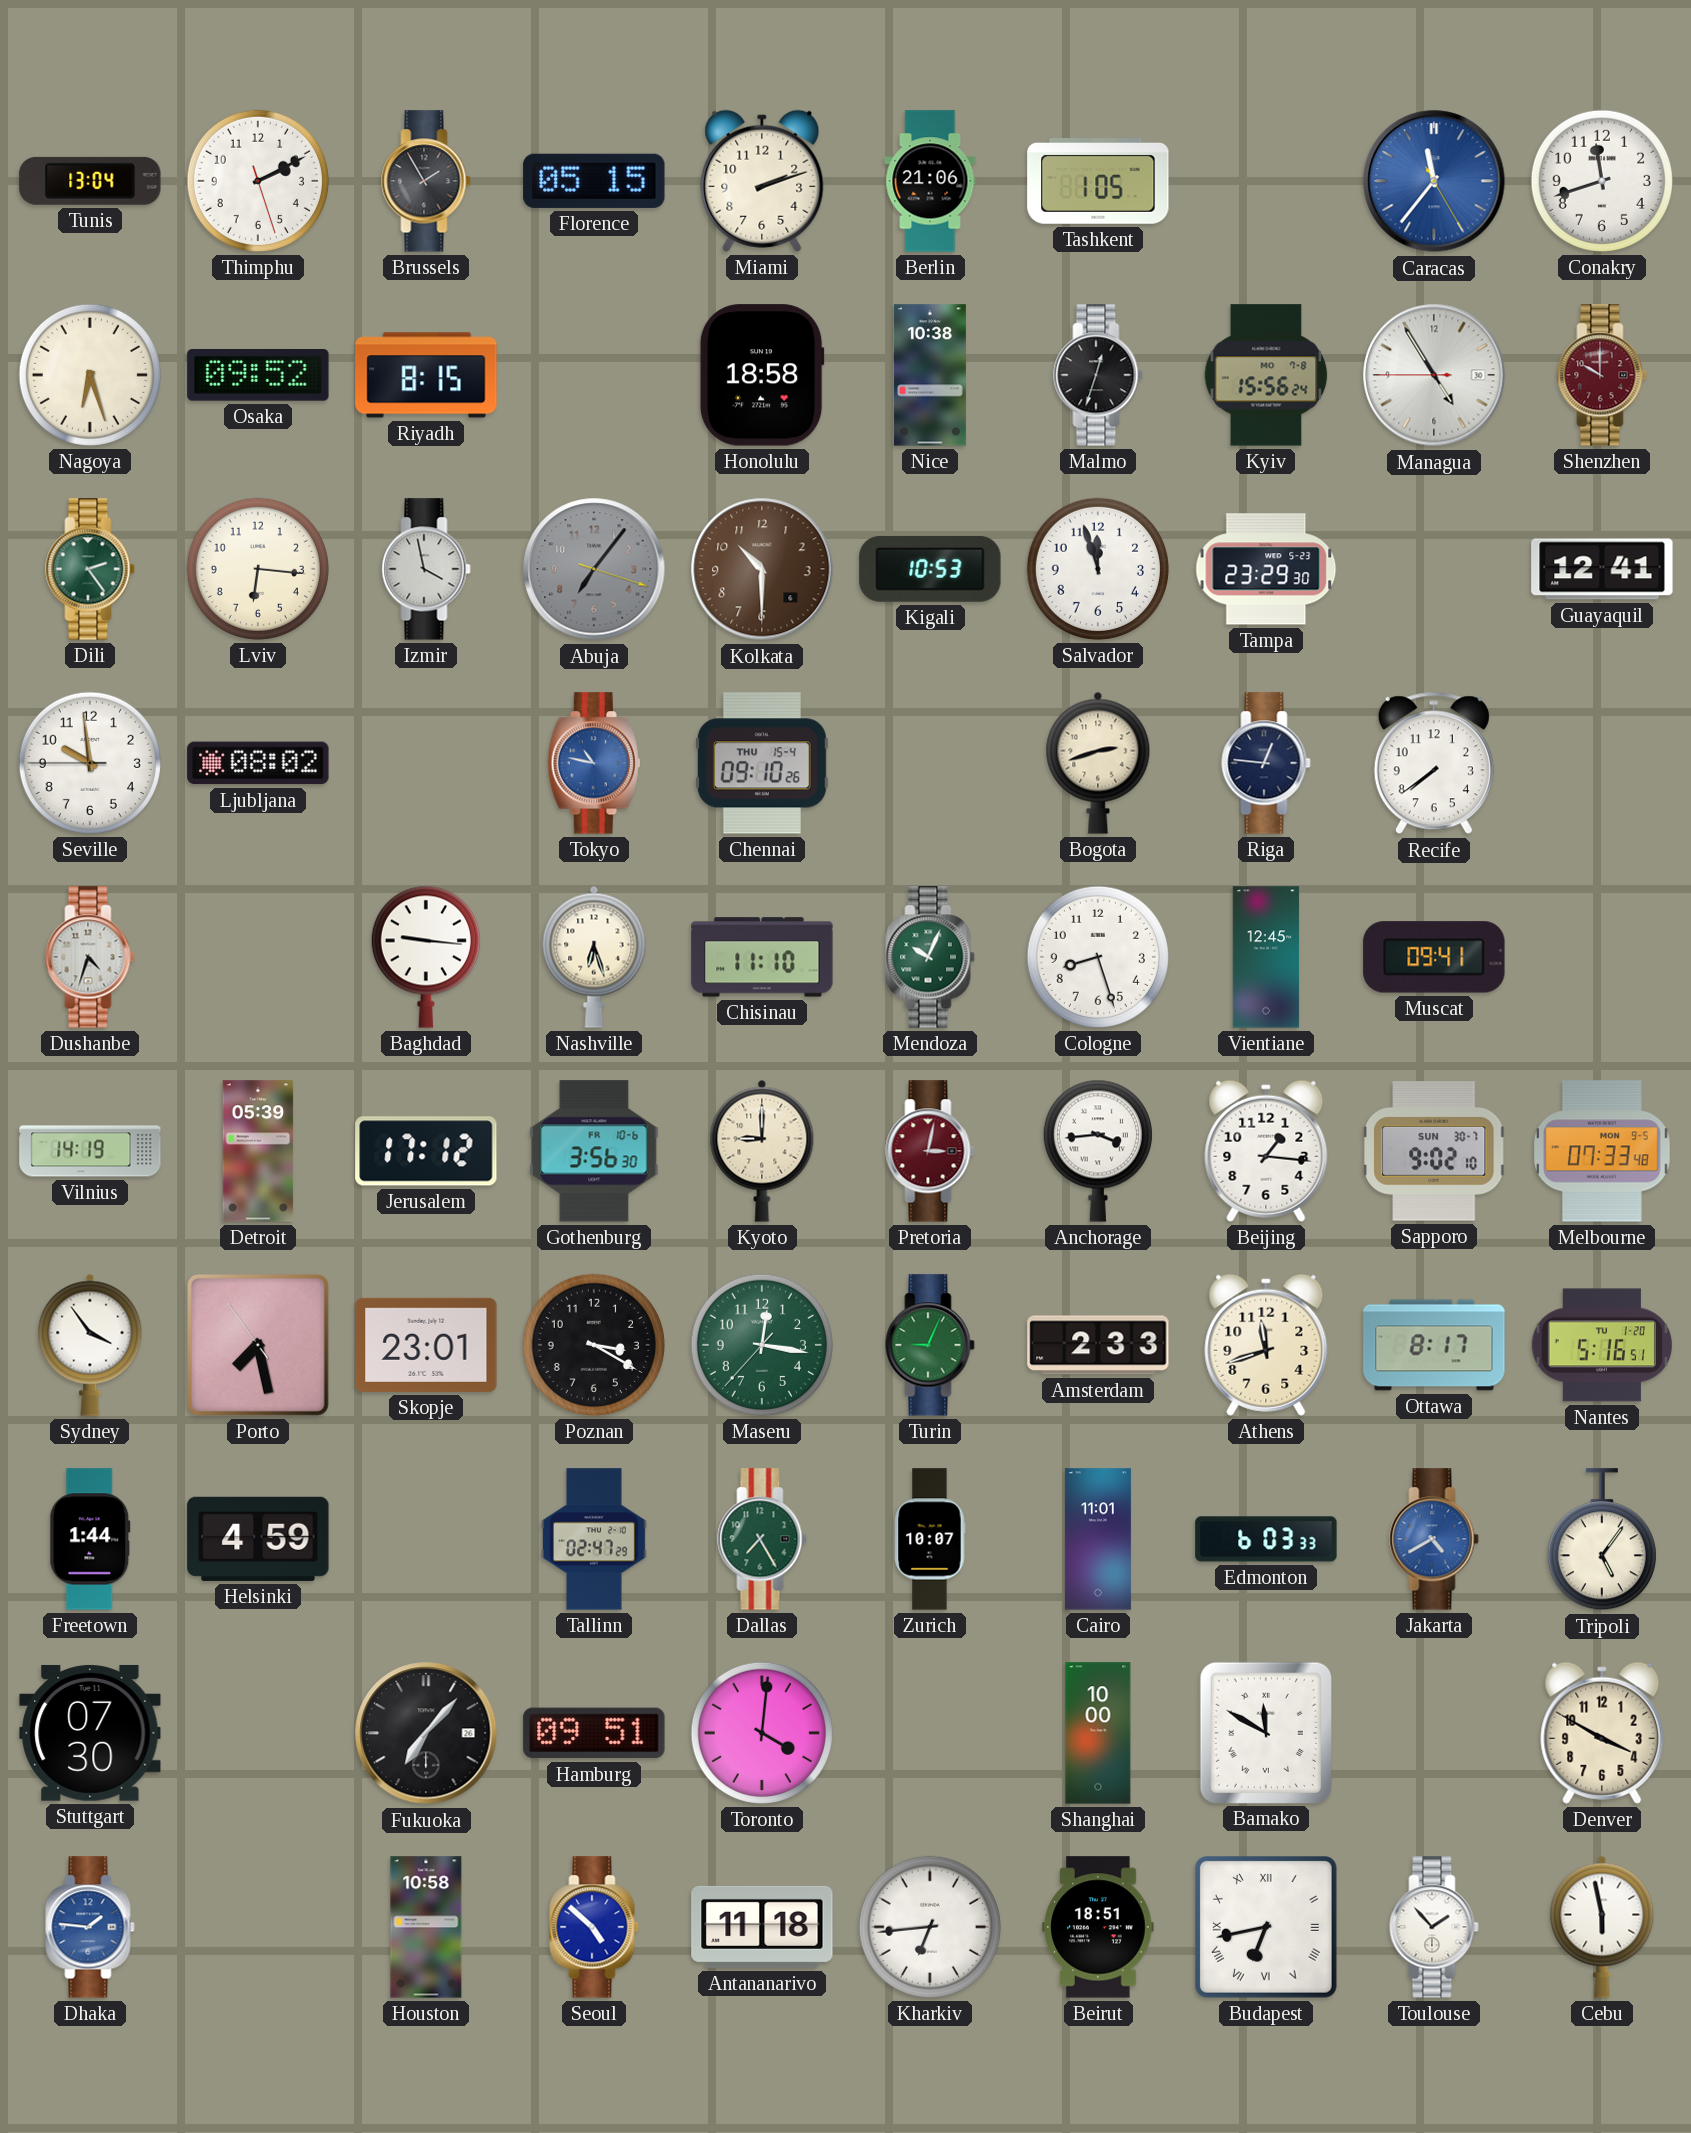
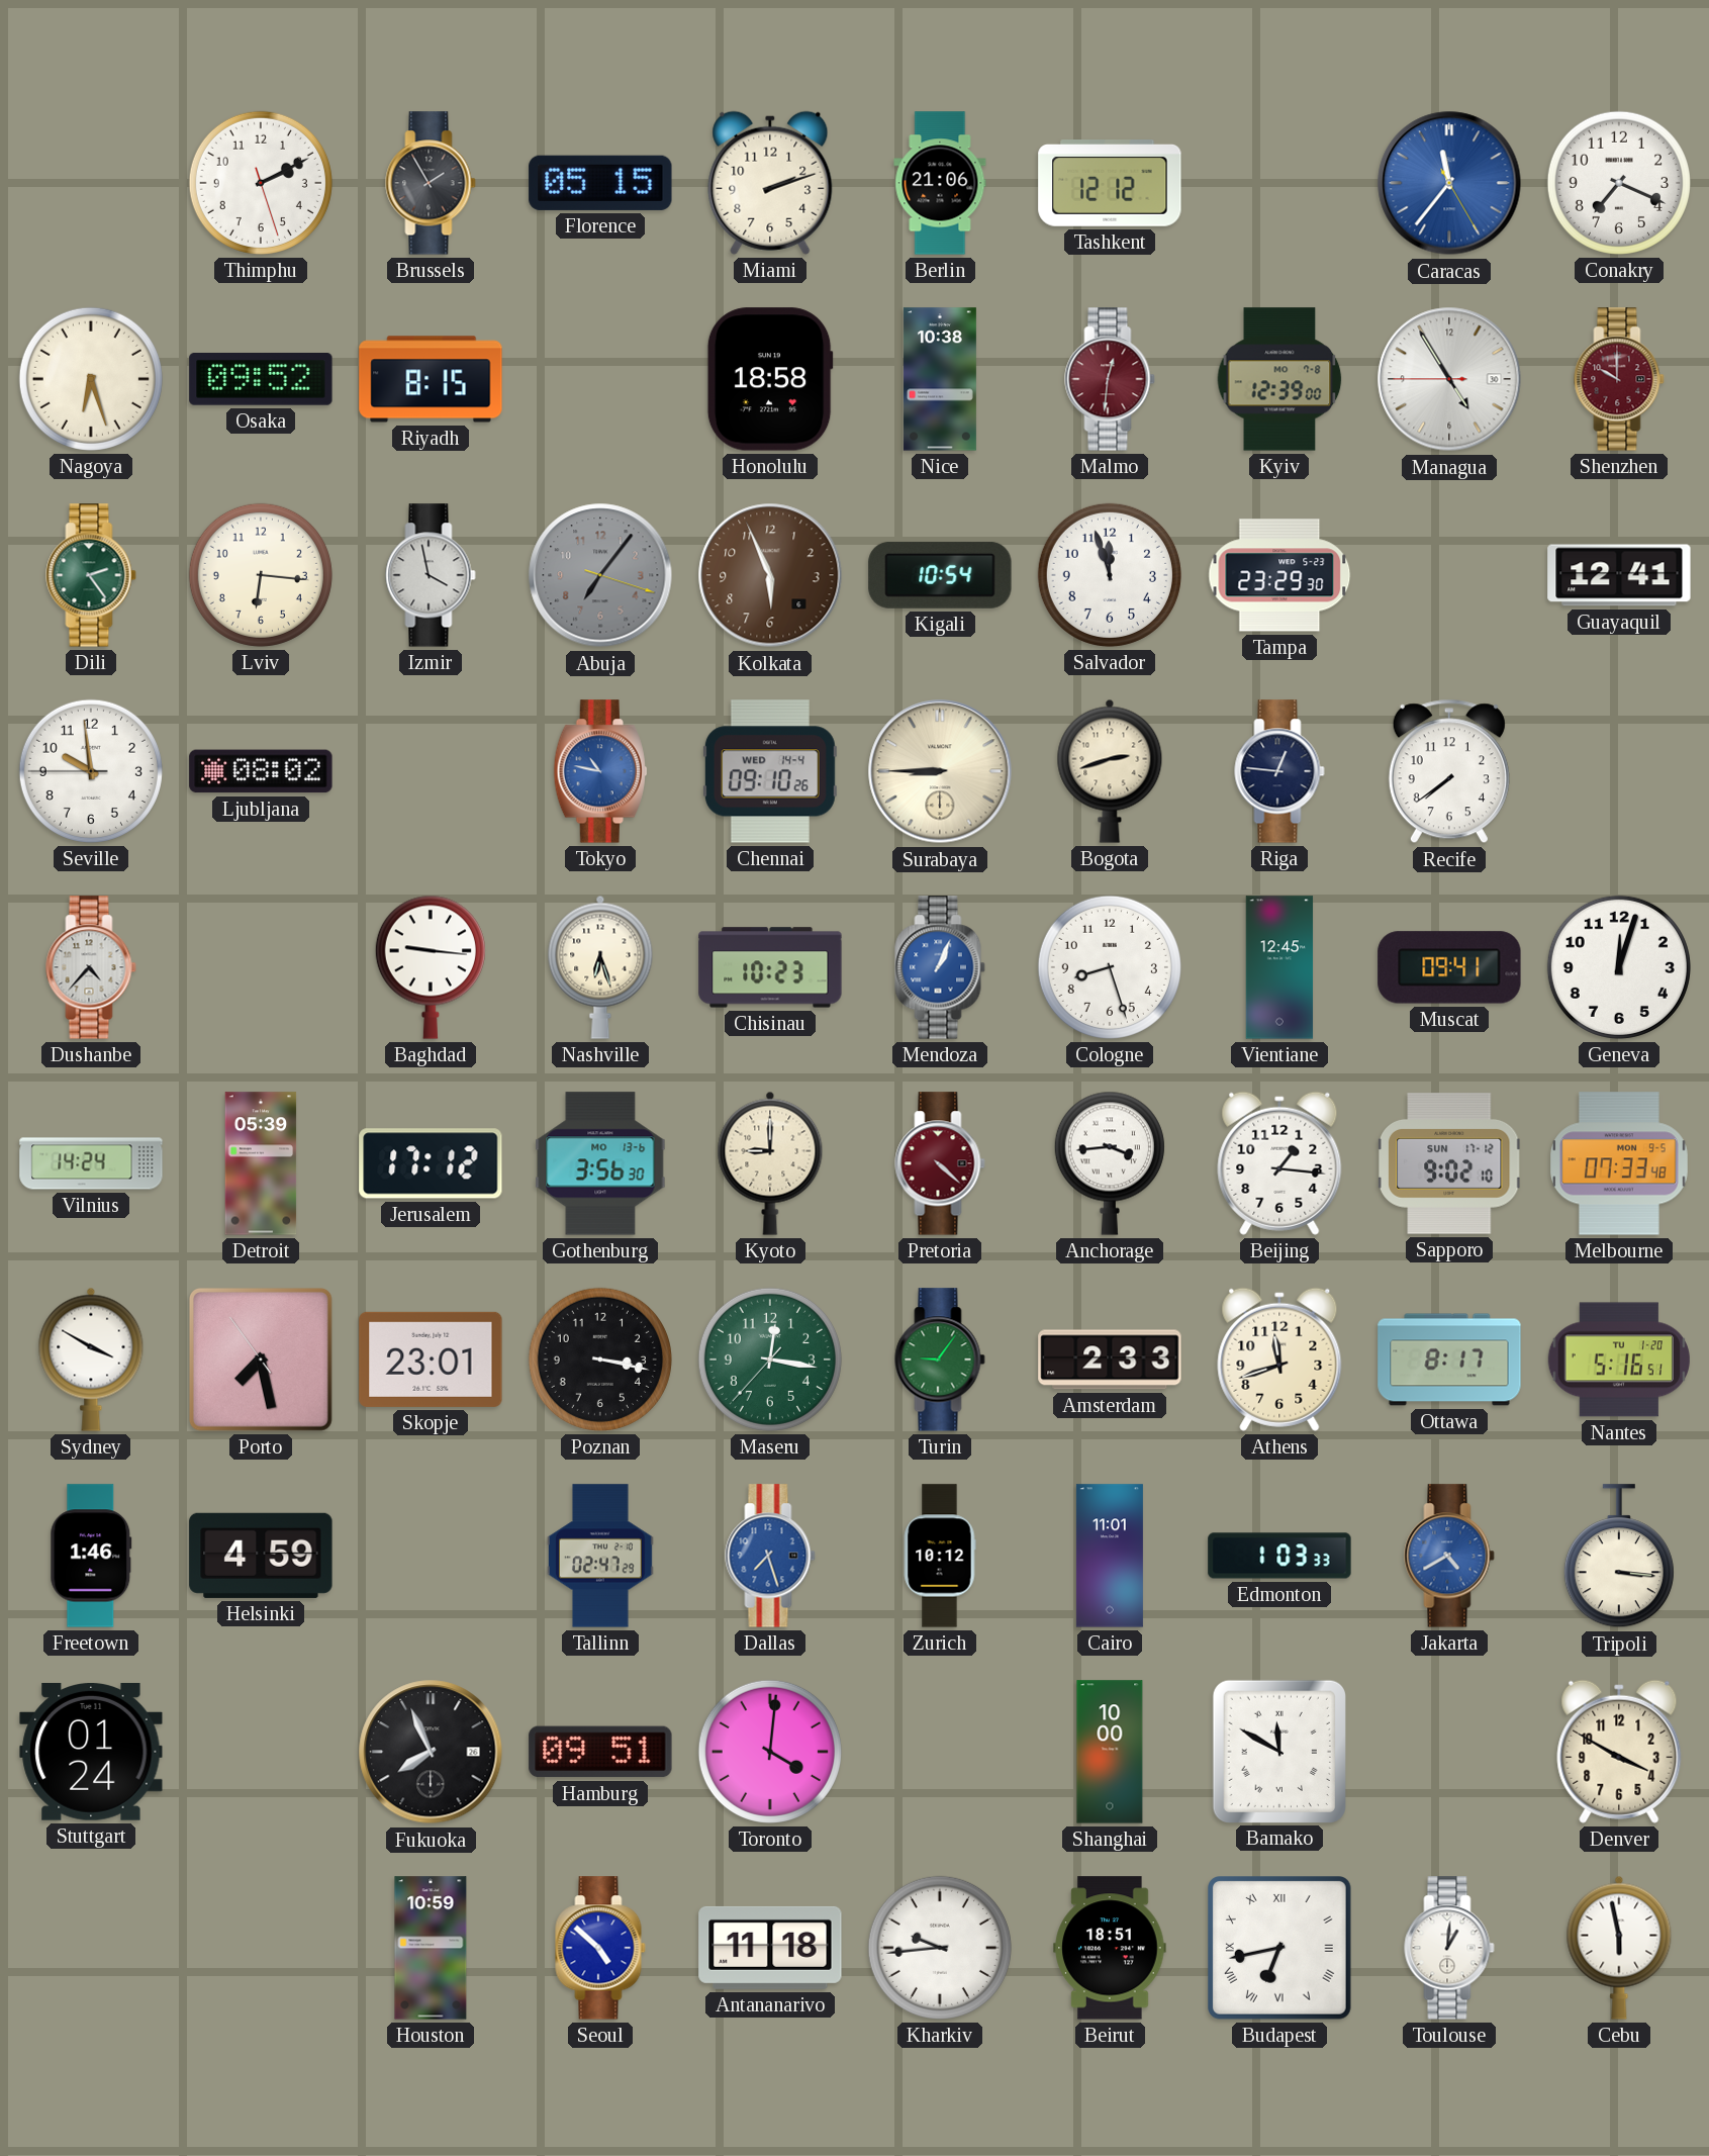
Tunis: 13:04 -> none (90, 181)
Tashkent: 1:05 -> 12:12 (1110, 184)
Conakry: 11:42 -> 7:19 (1619, 183)
Malmo: 12:33 -> 12:31 (1110, 379)
Malmo dial: black -> burgundy (1110, 379)
Kyiv: 15:56 -> 12:39 (1279, 379)
Kolkata: 10:30 -> 5:56 (770, 575)
Kigali: 10:53 -> 10:54 (940, 575)
Chennai date: THU 15-4 -> WED 14-4 (770, 771)
Surabaya: none -> 8:45 (940, 771)
Dushanbe: 4:33 -> 4:37 (91, 967)
Chisinau: 11:10 -> 10:23 (770, 967)
Mendoza: 10:04 -> 1:04 (940, 967)
Mendoza dial: green -> blue (940, 967)
Geneva: none -> 12:03 (1619, 967)
Vilnius: 14:19 -> 14:24 (91, 1163)
Gothenburg date: FR 10-6 -> MO 13-6 (600, 1163)
Pretoria: 3:02 -> 4:22 (940, 1163)
Sapporo date: SUN 30-7 -> SUN 17-12 (1449, 1163)
Sydney: 3:54 -> 3:50 (91, 1360)
Poznan: 3:20 -> 3:17 (600, 1360)
Turin: 9:04 -> 9:06 (940, 1360)
Freetown: 1:44 -> 1:46 (91, 1556)
Dallas: 7:25 -> 7:27 (770, 1556)
Dallas dial: green -> blue (770, 1556)
Zurich: 10:07 -> 10:12 (940, 1556)
Edmonton: 6:03 -> 1:03 (1279, 1556)
Tripoli: 5:06 -> 3:16 (1619, 1557)
Stuttgart: 07:30 -> 01:24 (91, 1752)
Fukuoka: 7:07 -> 7:56 (431, 1752)
Dhaka: 1:46 -> none (90, 1927)
Houston: 10:58 -> 10:59 (431, 1948)
Kharkiv: 6:44 -> 9:44 (940, 1948)
Toulouse: 1:53 -> 1:01 (1449, 1948)
